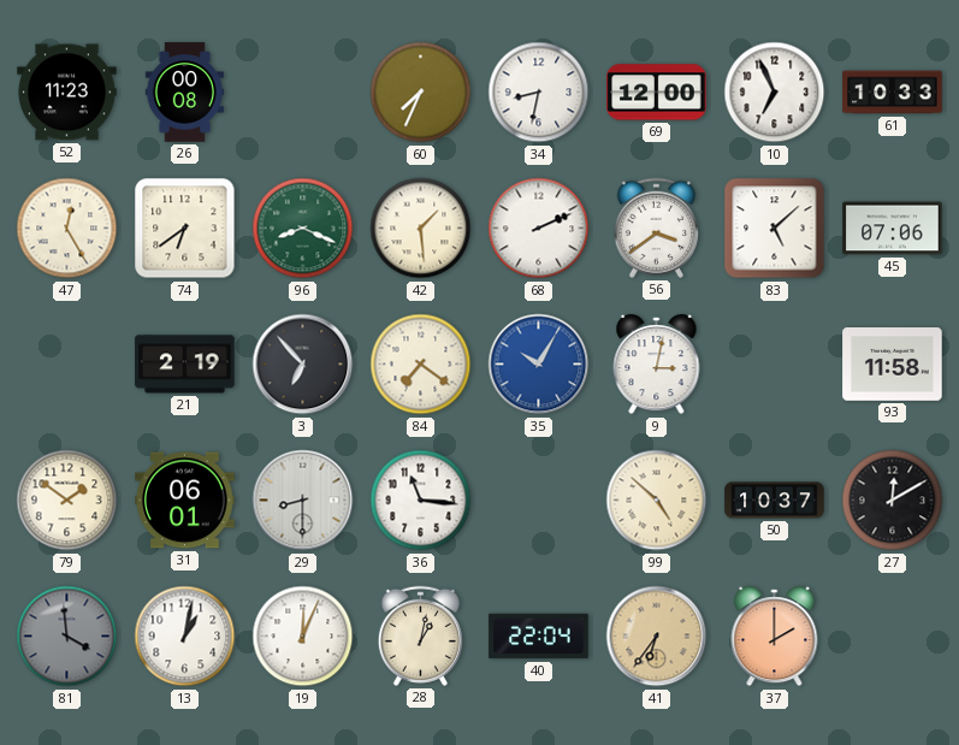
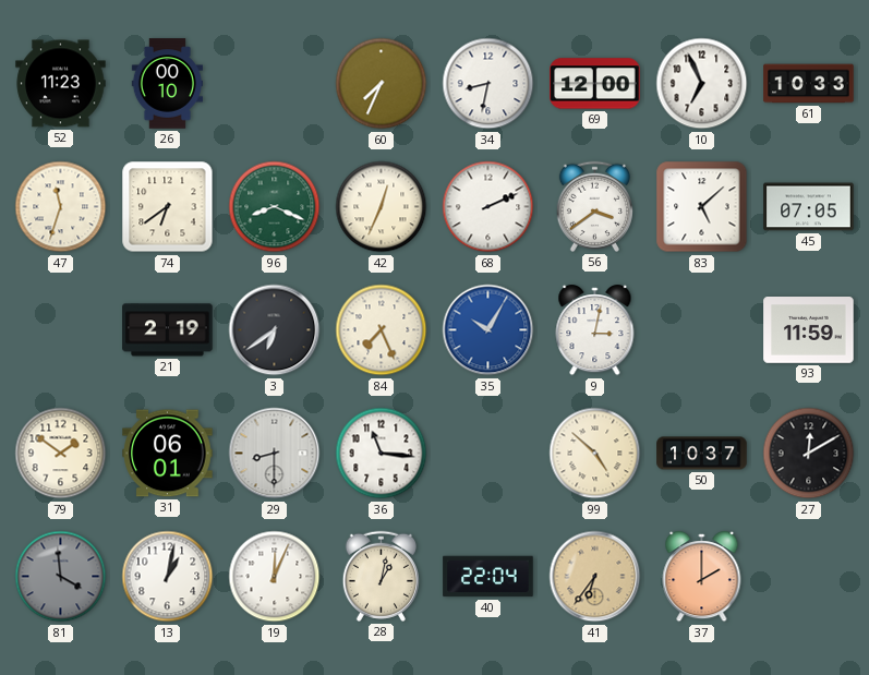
26: 00:08 -> 00:10 (167, 84)
47: 12:25 -> 11:33 (61, 207)
42: 1:29 -> 12:34 (382, 207)
45: 07:06 -> 07:05 (809, 207)
3: 6:53 -> 6:39 (275, 330)
84: 7:21 -> 7:26 (382, 330)
93: 11:58 -> 11:59 (809, 330)
